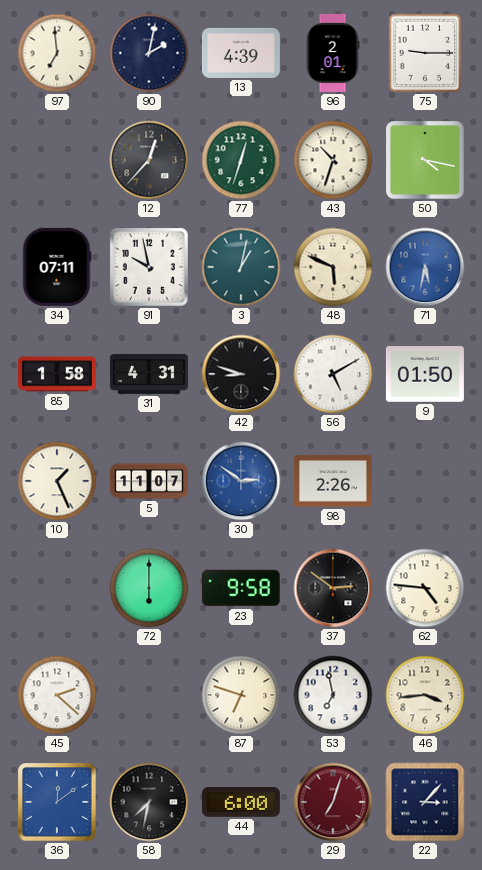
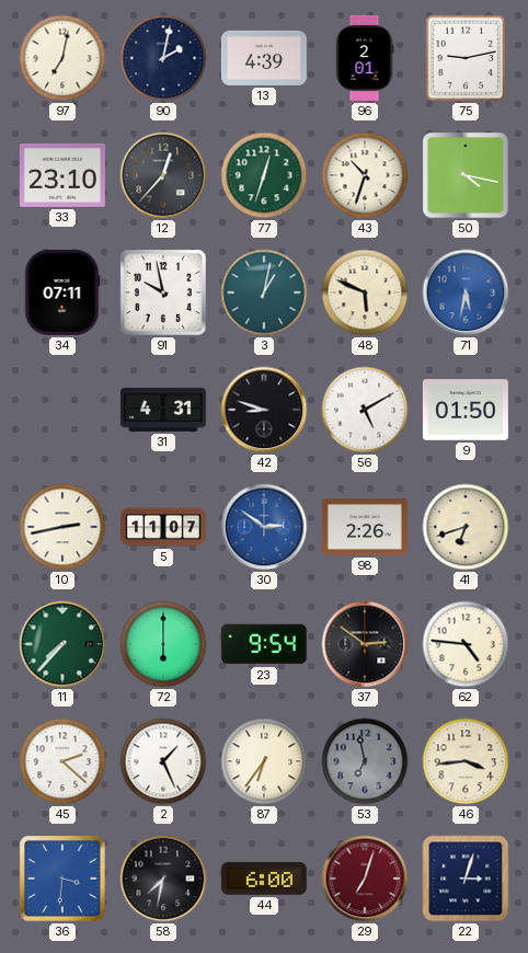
97: 6:59 -> 7:02 (62, 58)
75: 9:15 -> 9:13 (466, 58)
33: none -> 23:10 (62, 175)
85: 1:58 -> none (57, 374)
10: 1:26 -> 2:43 (62, 527)
41: none -> 6:42 (466, 527)
11: none -> 7:37 (62, 644)
23: 9:58 -> 9:54 (264, 644)
2: none -> 1:26 (163, 761)
87: 6:48 -> 6:36 (264, 761)
53 dial: white -> grey (365, 761)
36: 12:09 -> 3:31 (62, 879)
22: 3:07 -> 3:03 (466, 879)
